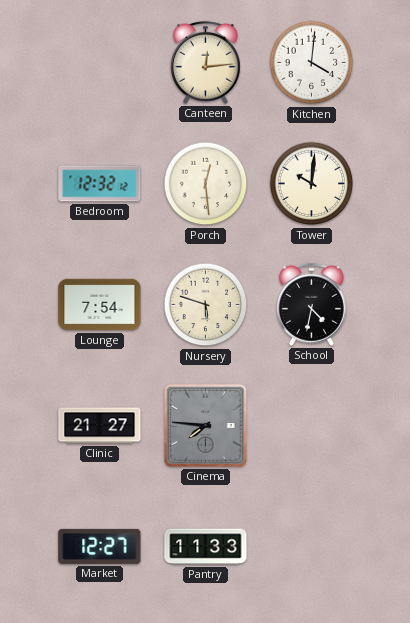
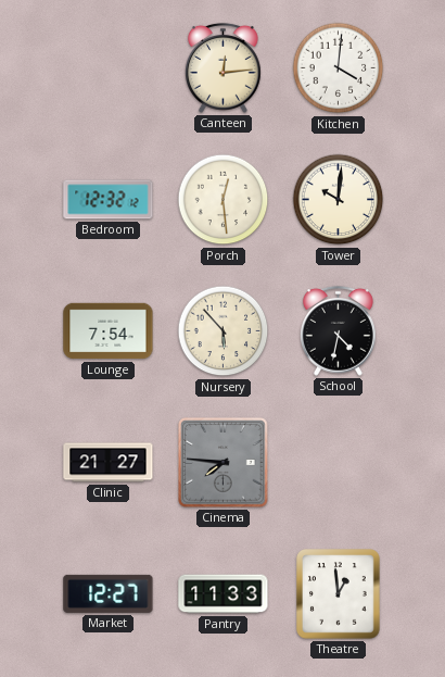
Nursery: 5:48 -> 5:53 (224, 331)
Theatre: none -> 12:59 (339, 594)
